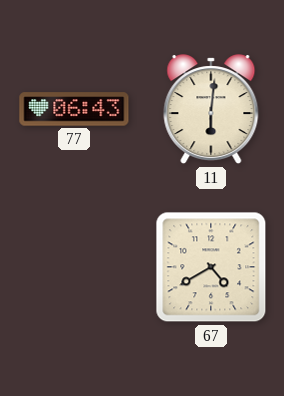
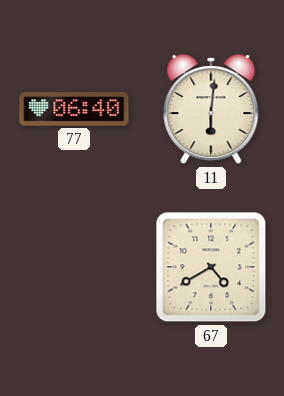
77: 06:43 -> 06:40 (74, 109)
